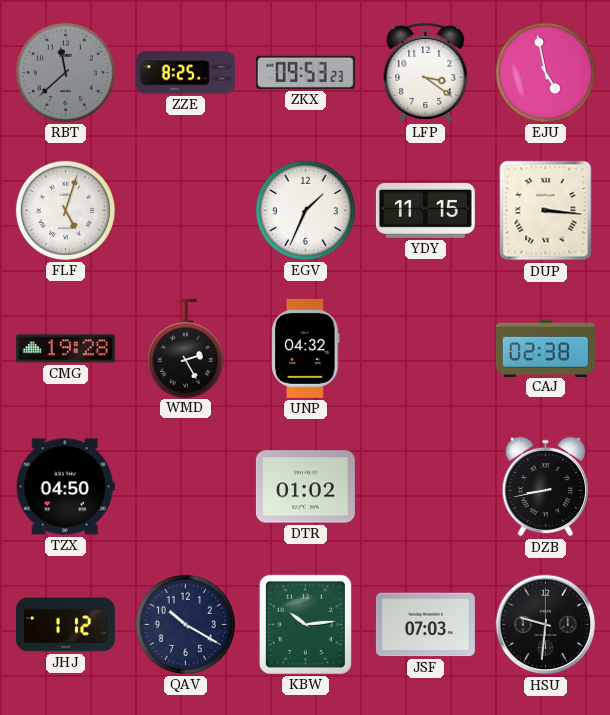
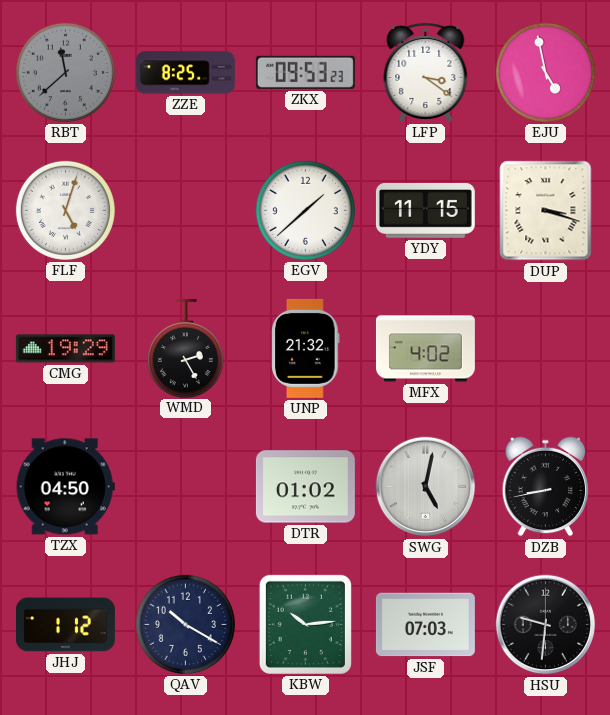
EGV: 1:34 -> 1:38 (305, 210)
DUP: 3:16 -> 3:18 (546, 211)
CMG: 19:28 -> 19:29 (65, 349)
UNP: 04:32 -> 21:32 (306, 348)
MFX: none -> 4:02 (425, 349)
CAJ: 02:38 -> none (545, 348)
SWG: none -> 5:02 (426, 487)
